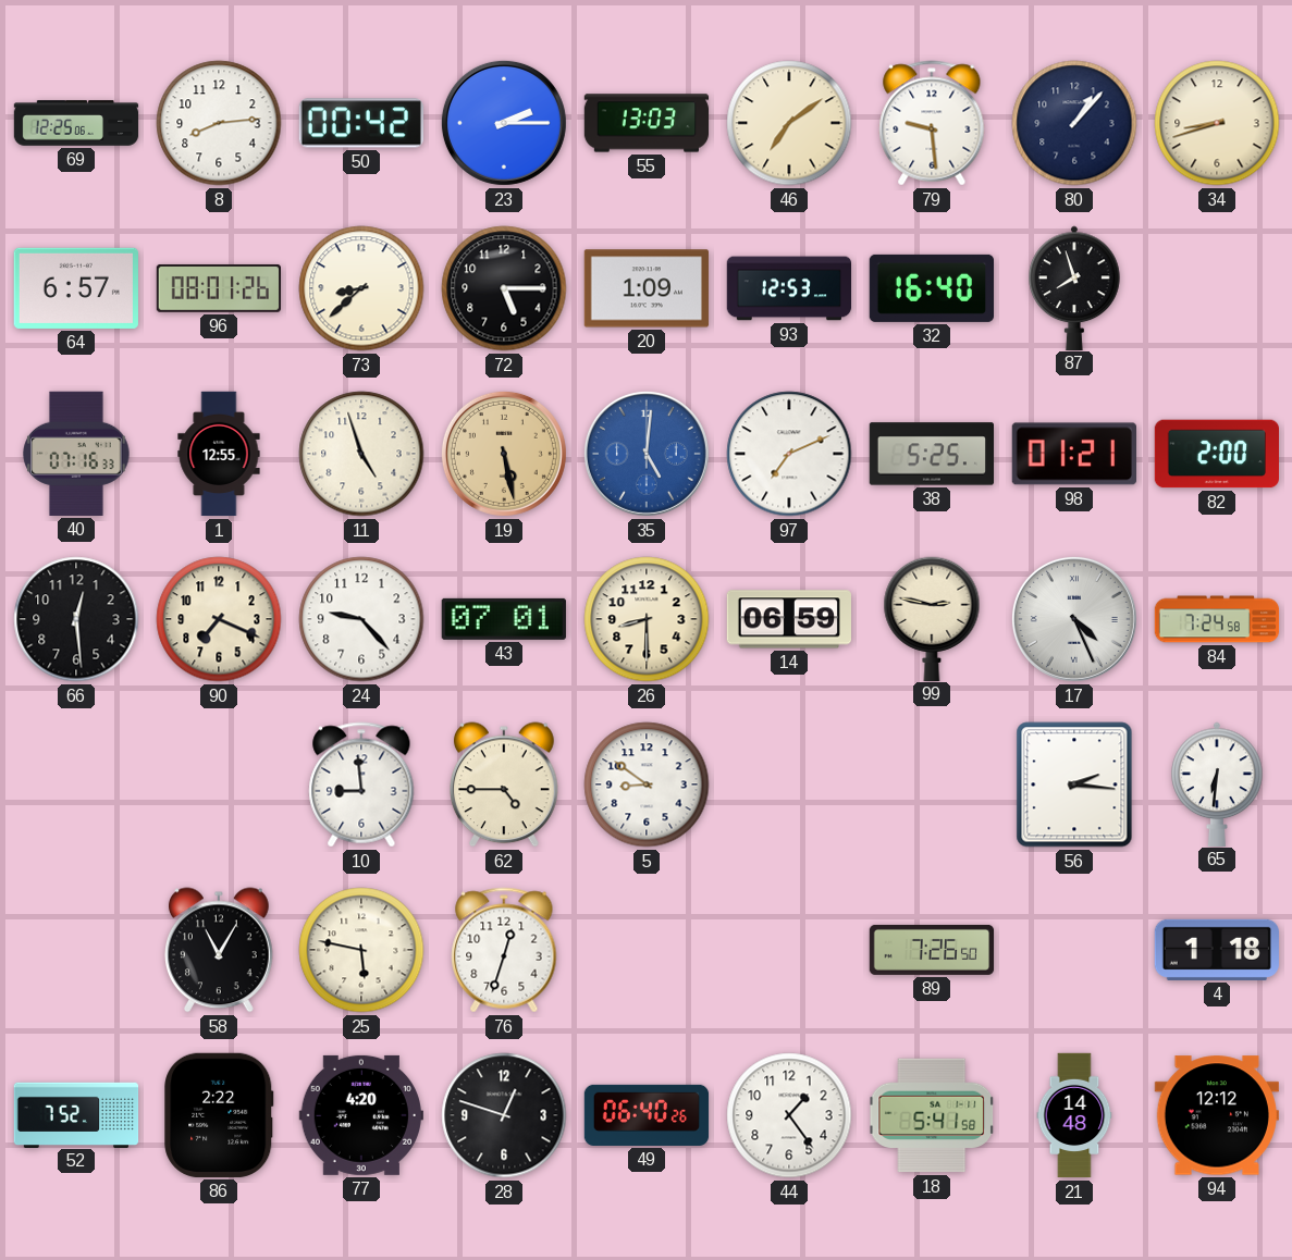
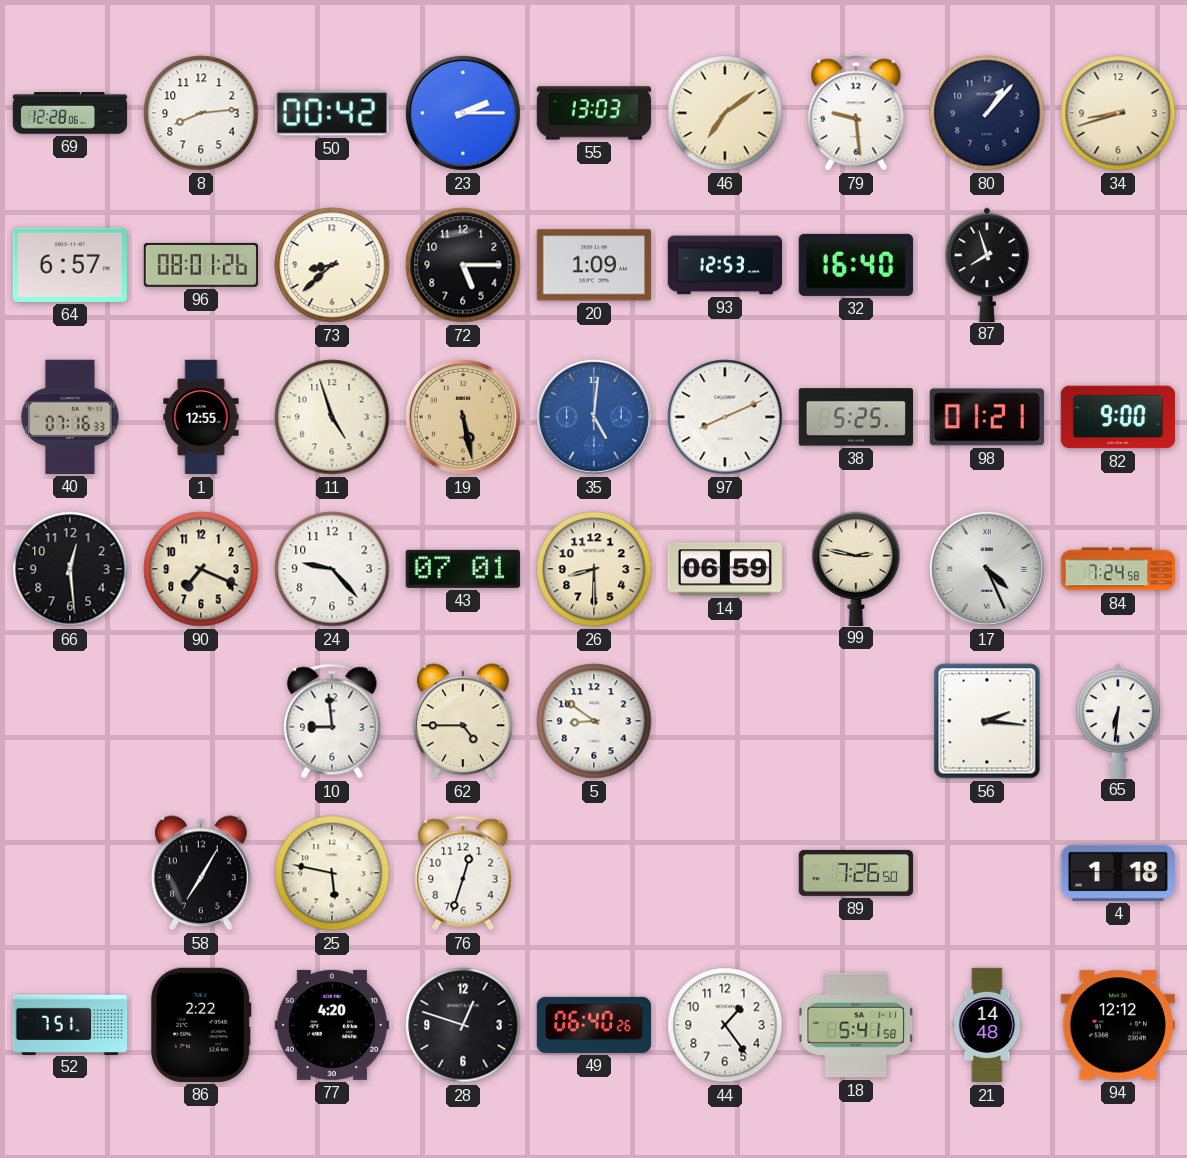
69: 12:25 -> 12:28 (70, 113)
97: 7:11 -> 8:11 (725, 417)
82: 2:00 -> 9:00 (1117, 417)
58: 11:05 -> 7:05 (202, 873)
52: 7:52 -> 7:51 (70, 1024)
